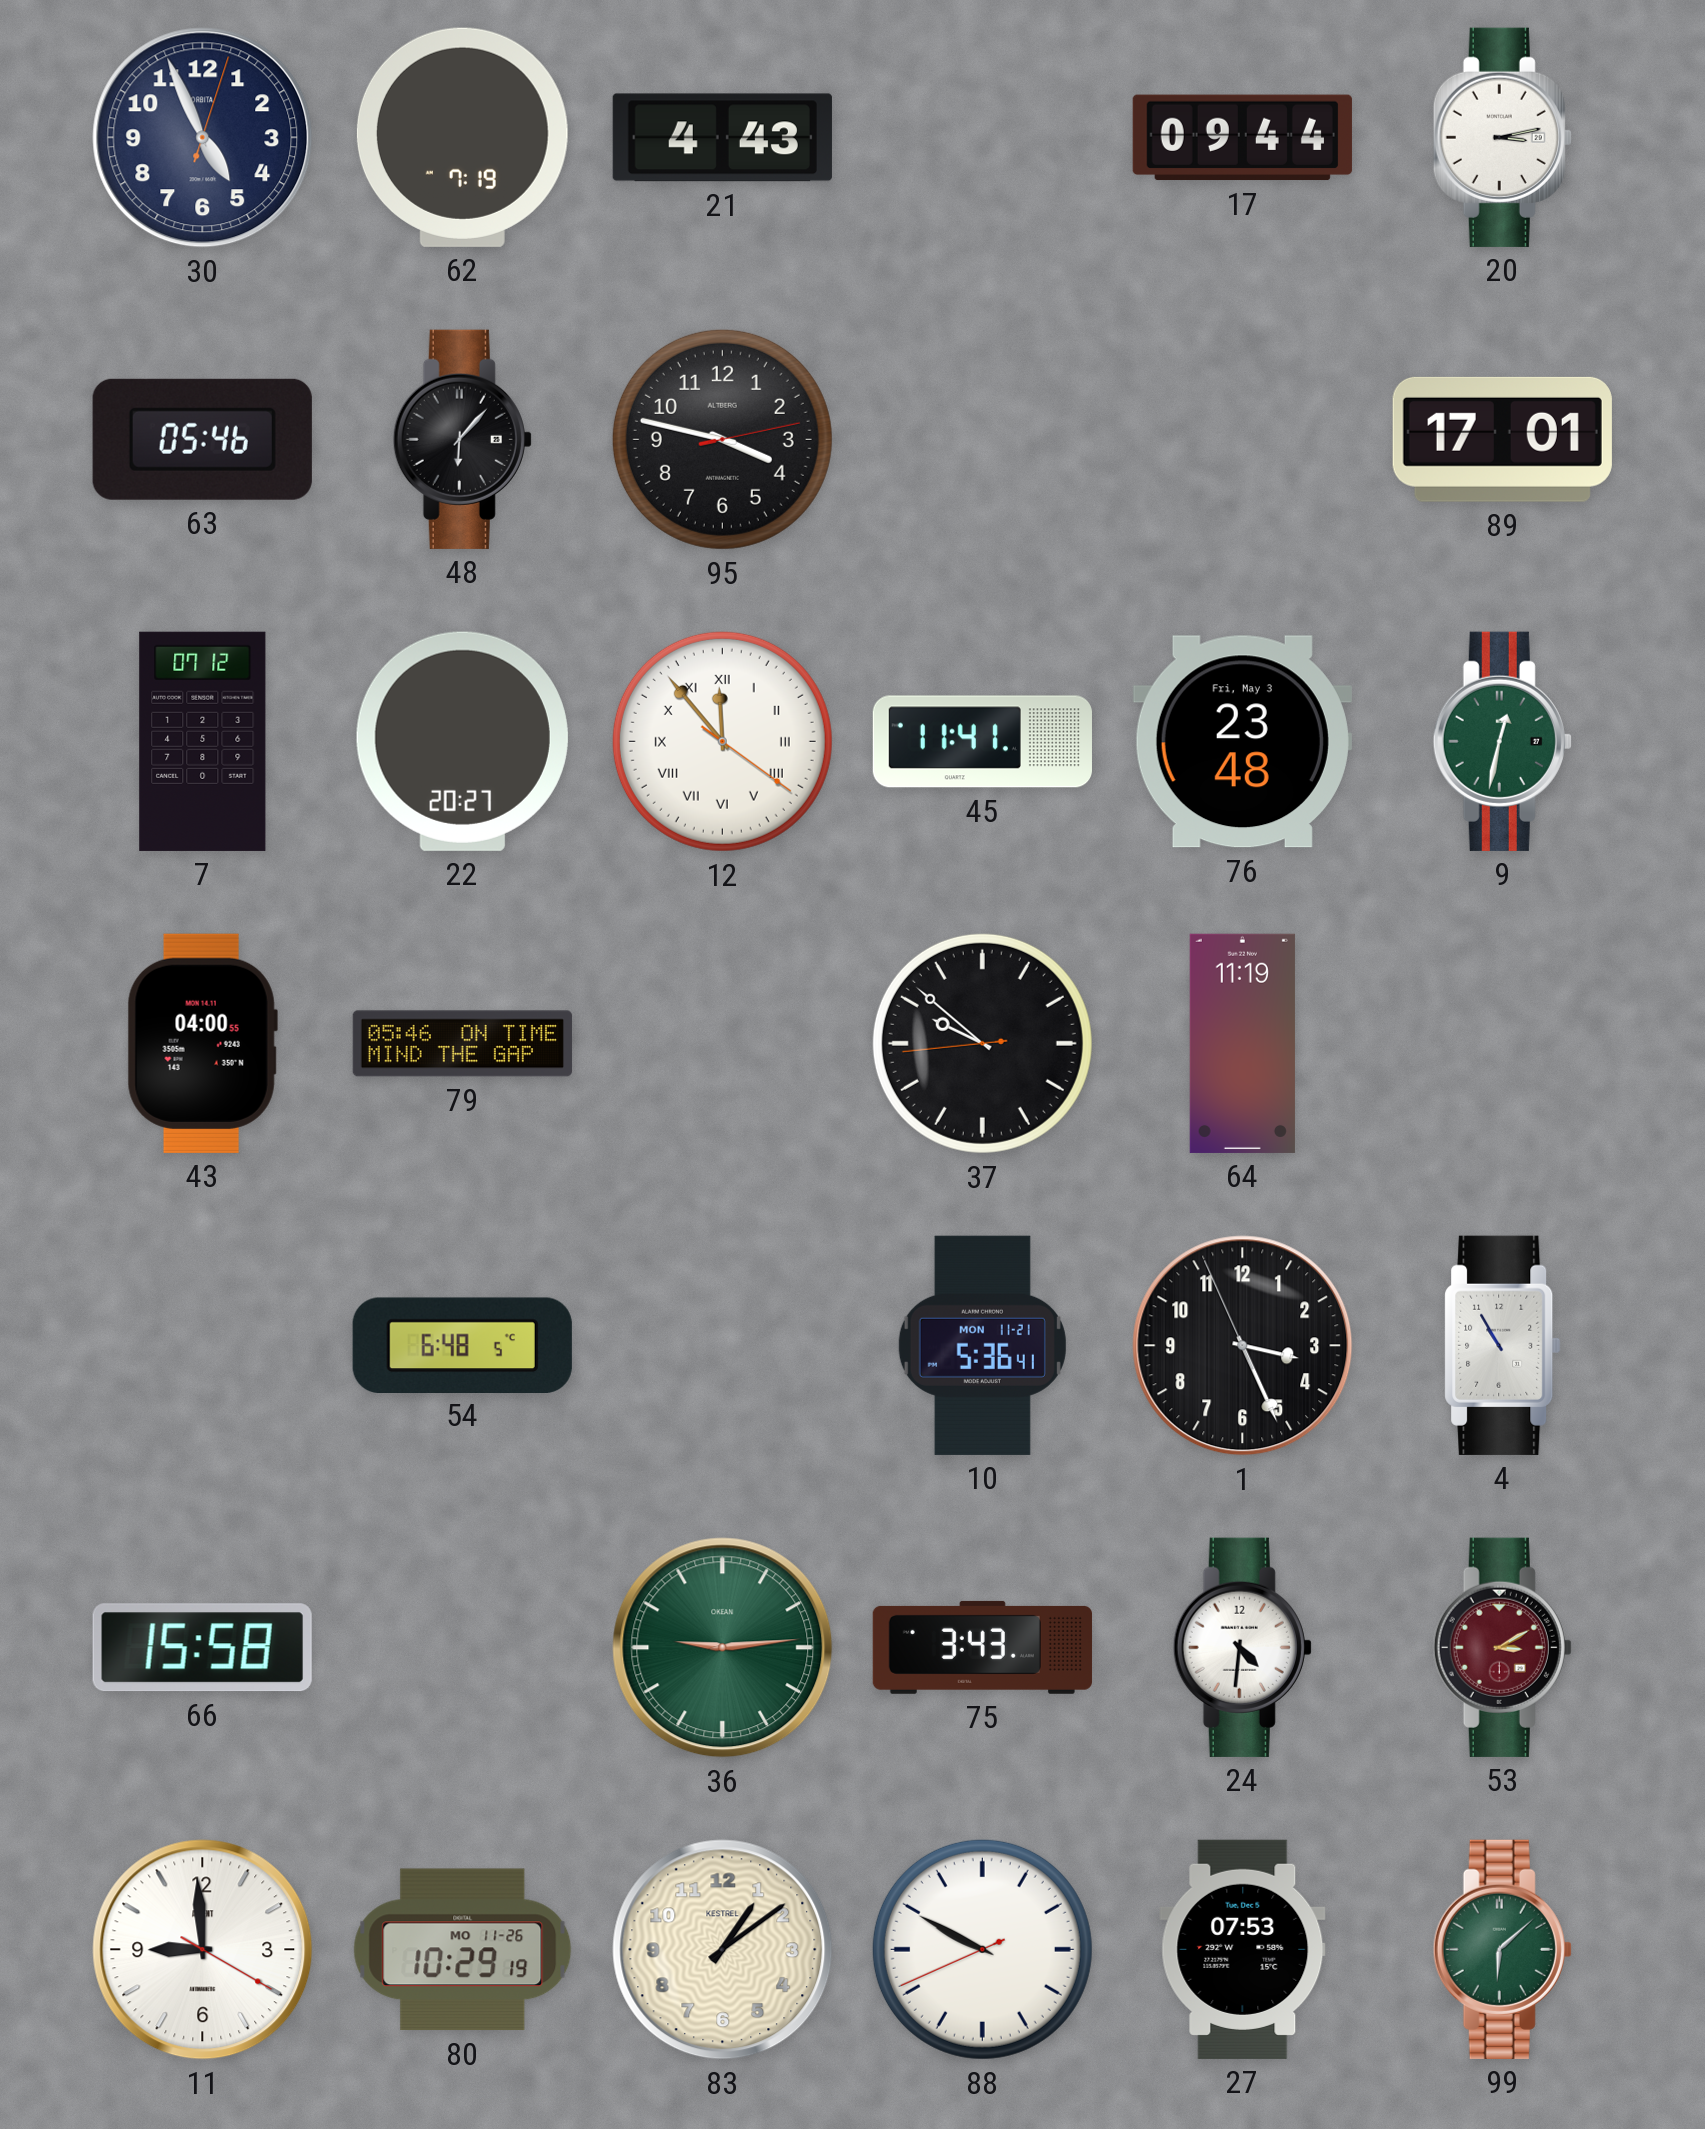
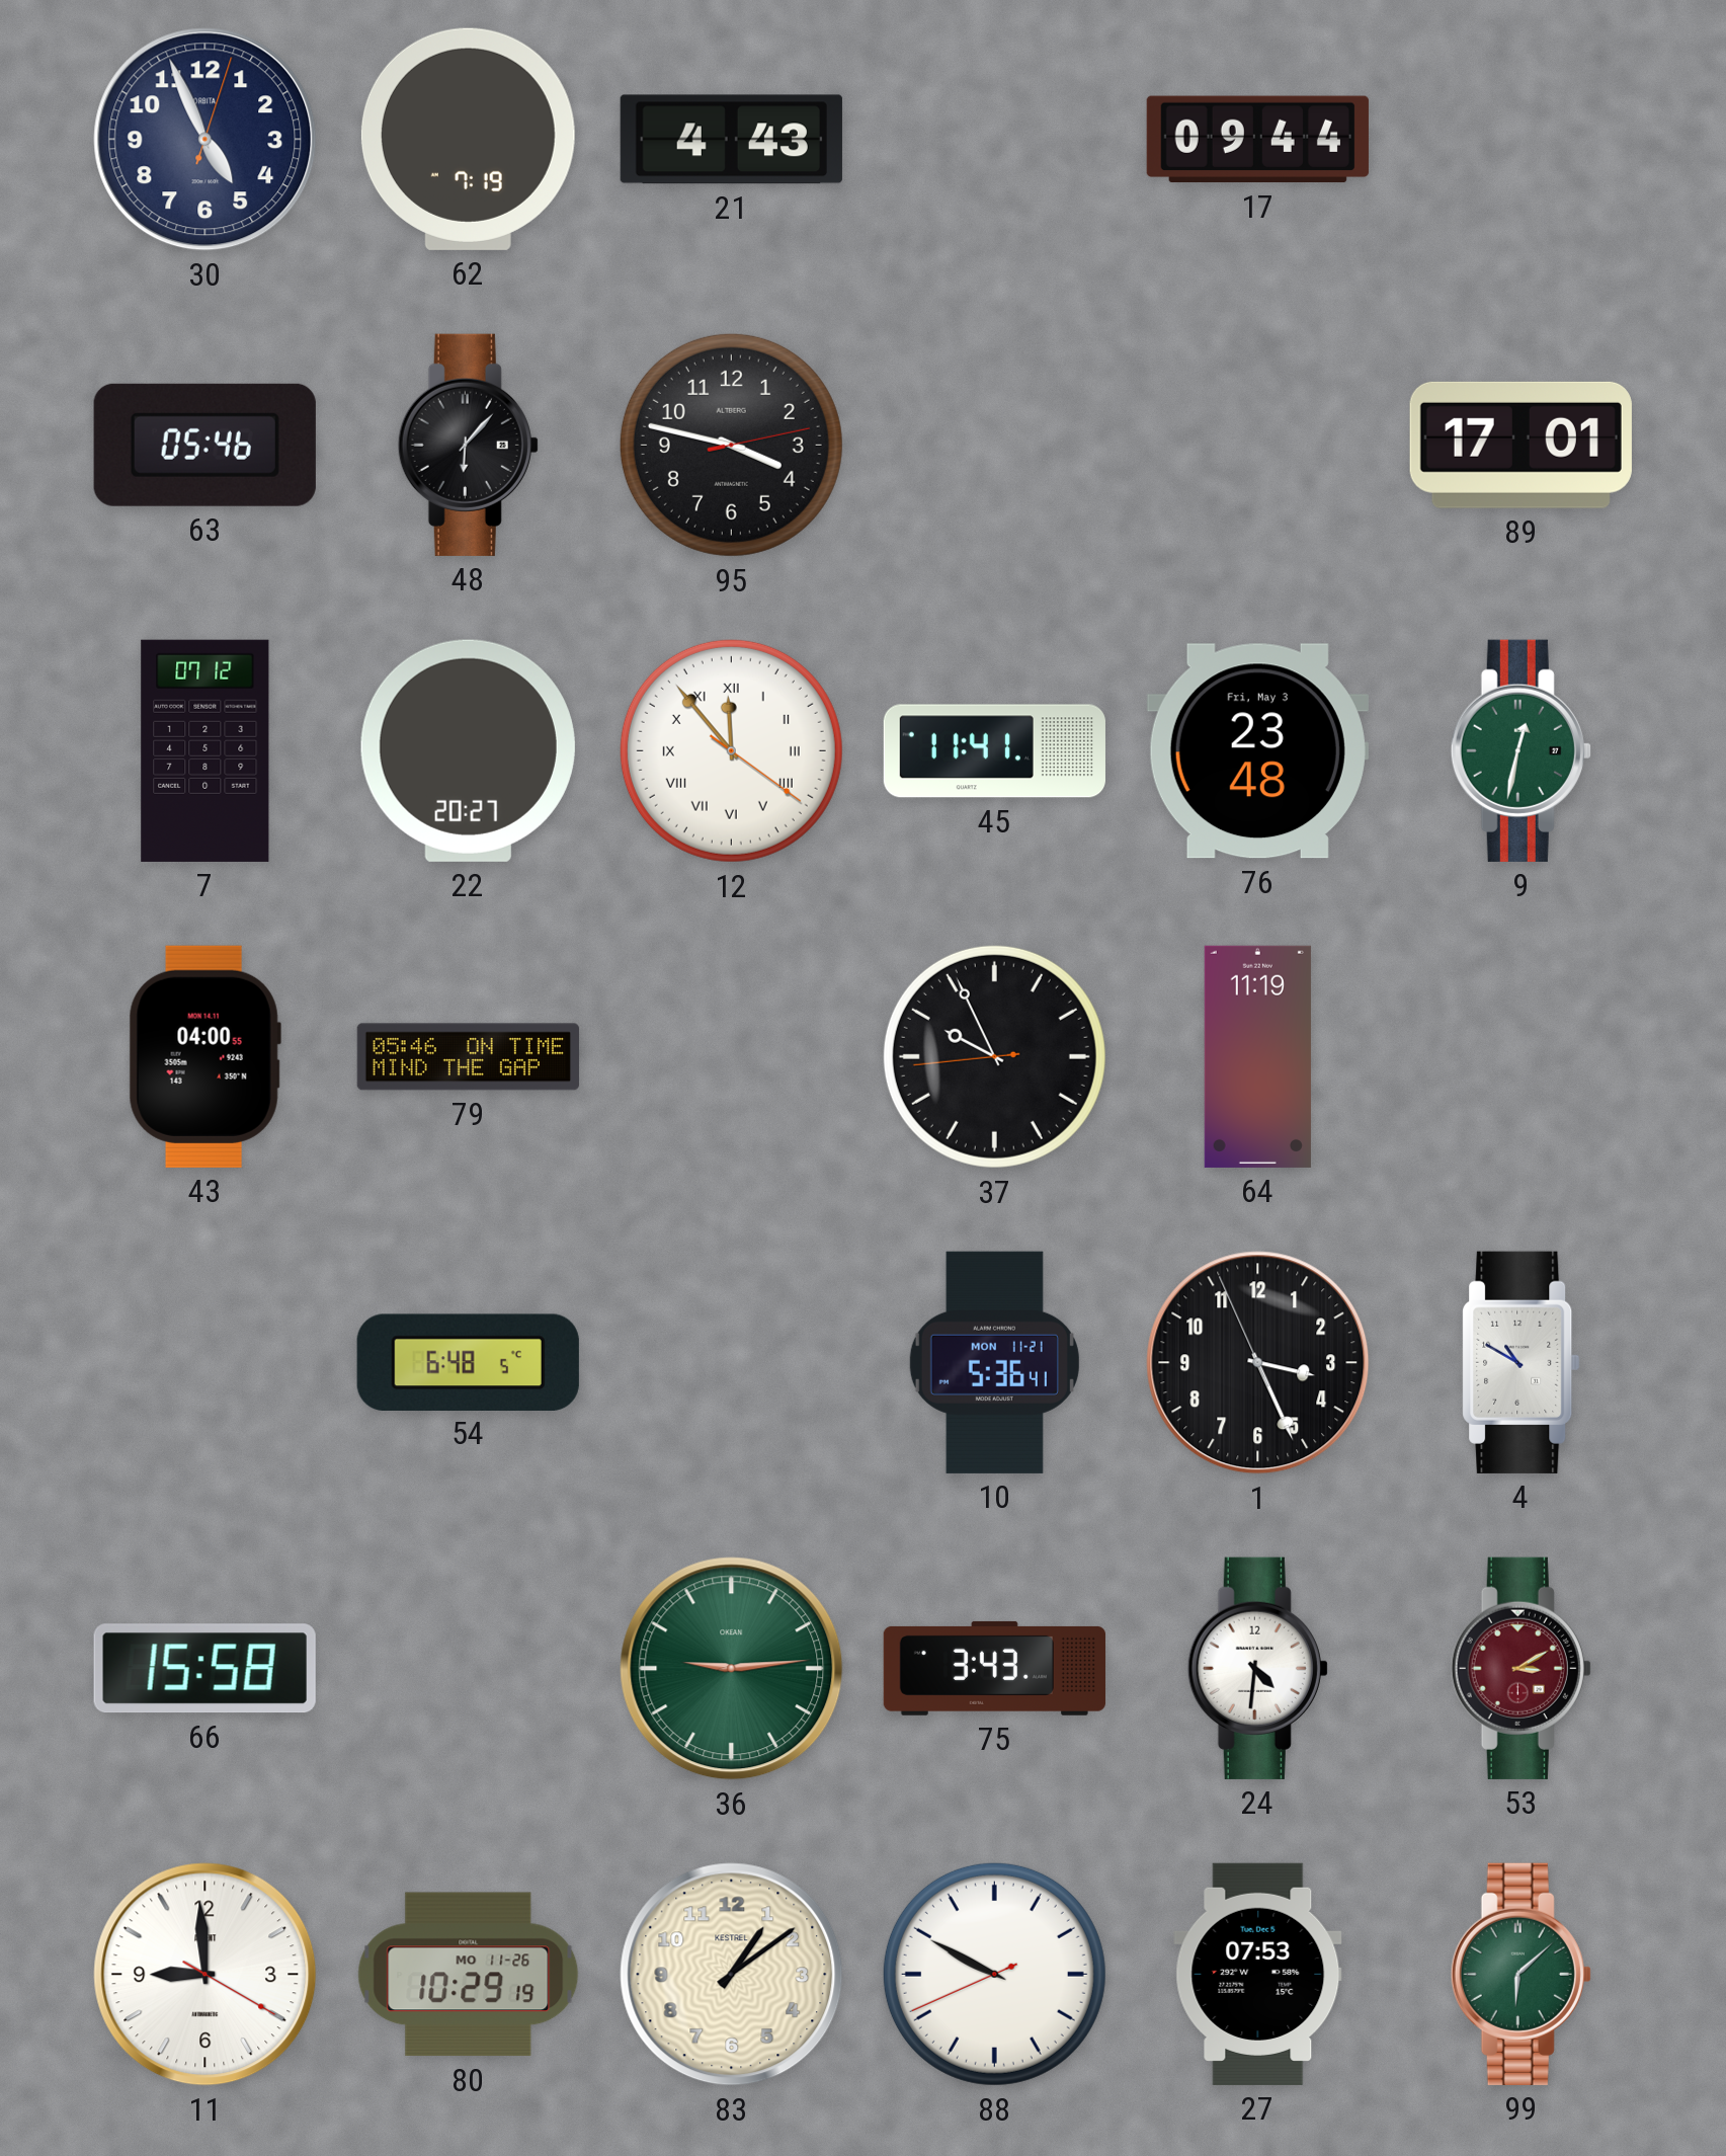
20: 3:13 -> none (1502, 137)
37: 9:51 -> 9:55 (994, 1056)
4: 10:55 -> 10:50 (1522, 1362)
